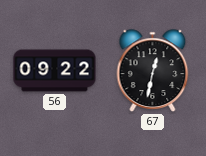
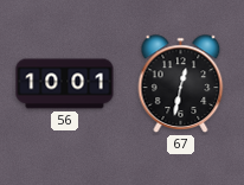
56: 09:22 -> 10:01 (65, 84)
